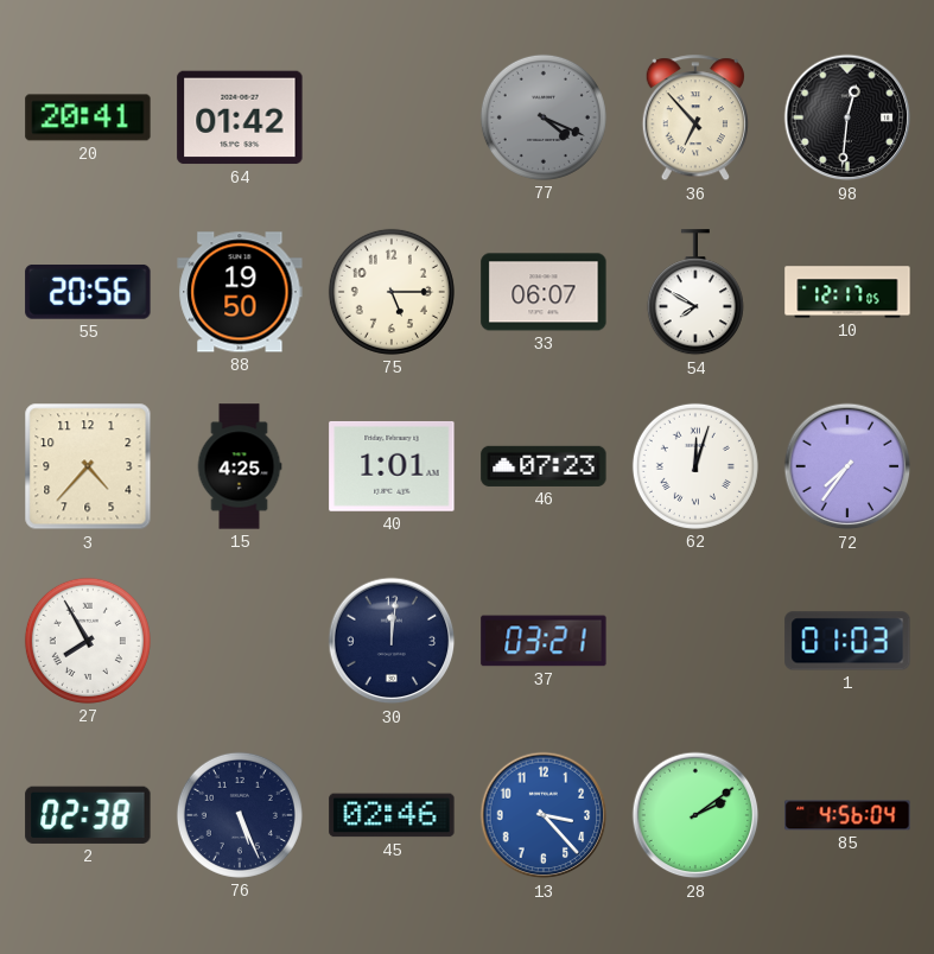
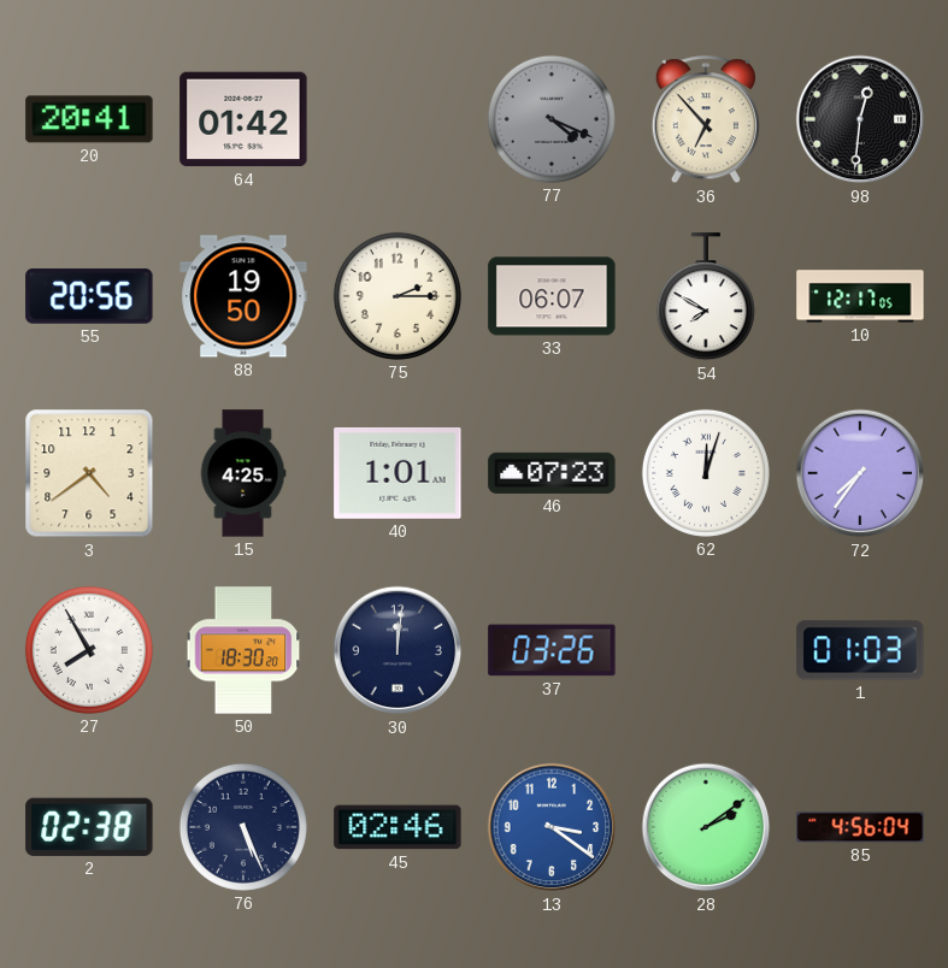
75: 5:15 -> 2:15 (398, 296)
3: 4:37 -> 4:39 (89, 473)
50: none -> 18:30 (243, 650)
37: 03:21 -> 03:26 (552, 650)
13: 3:23 -> 3:21 (552, 827)
